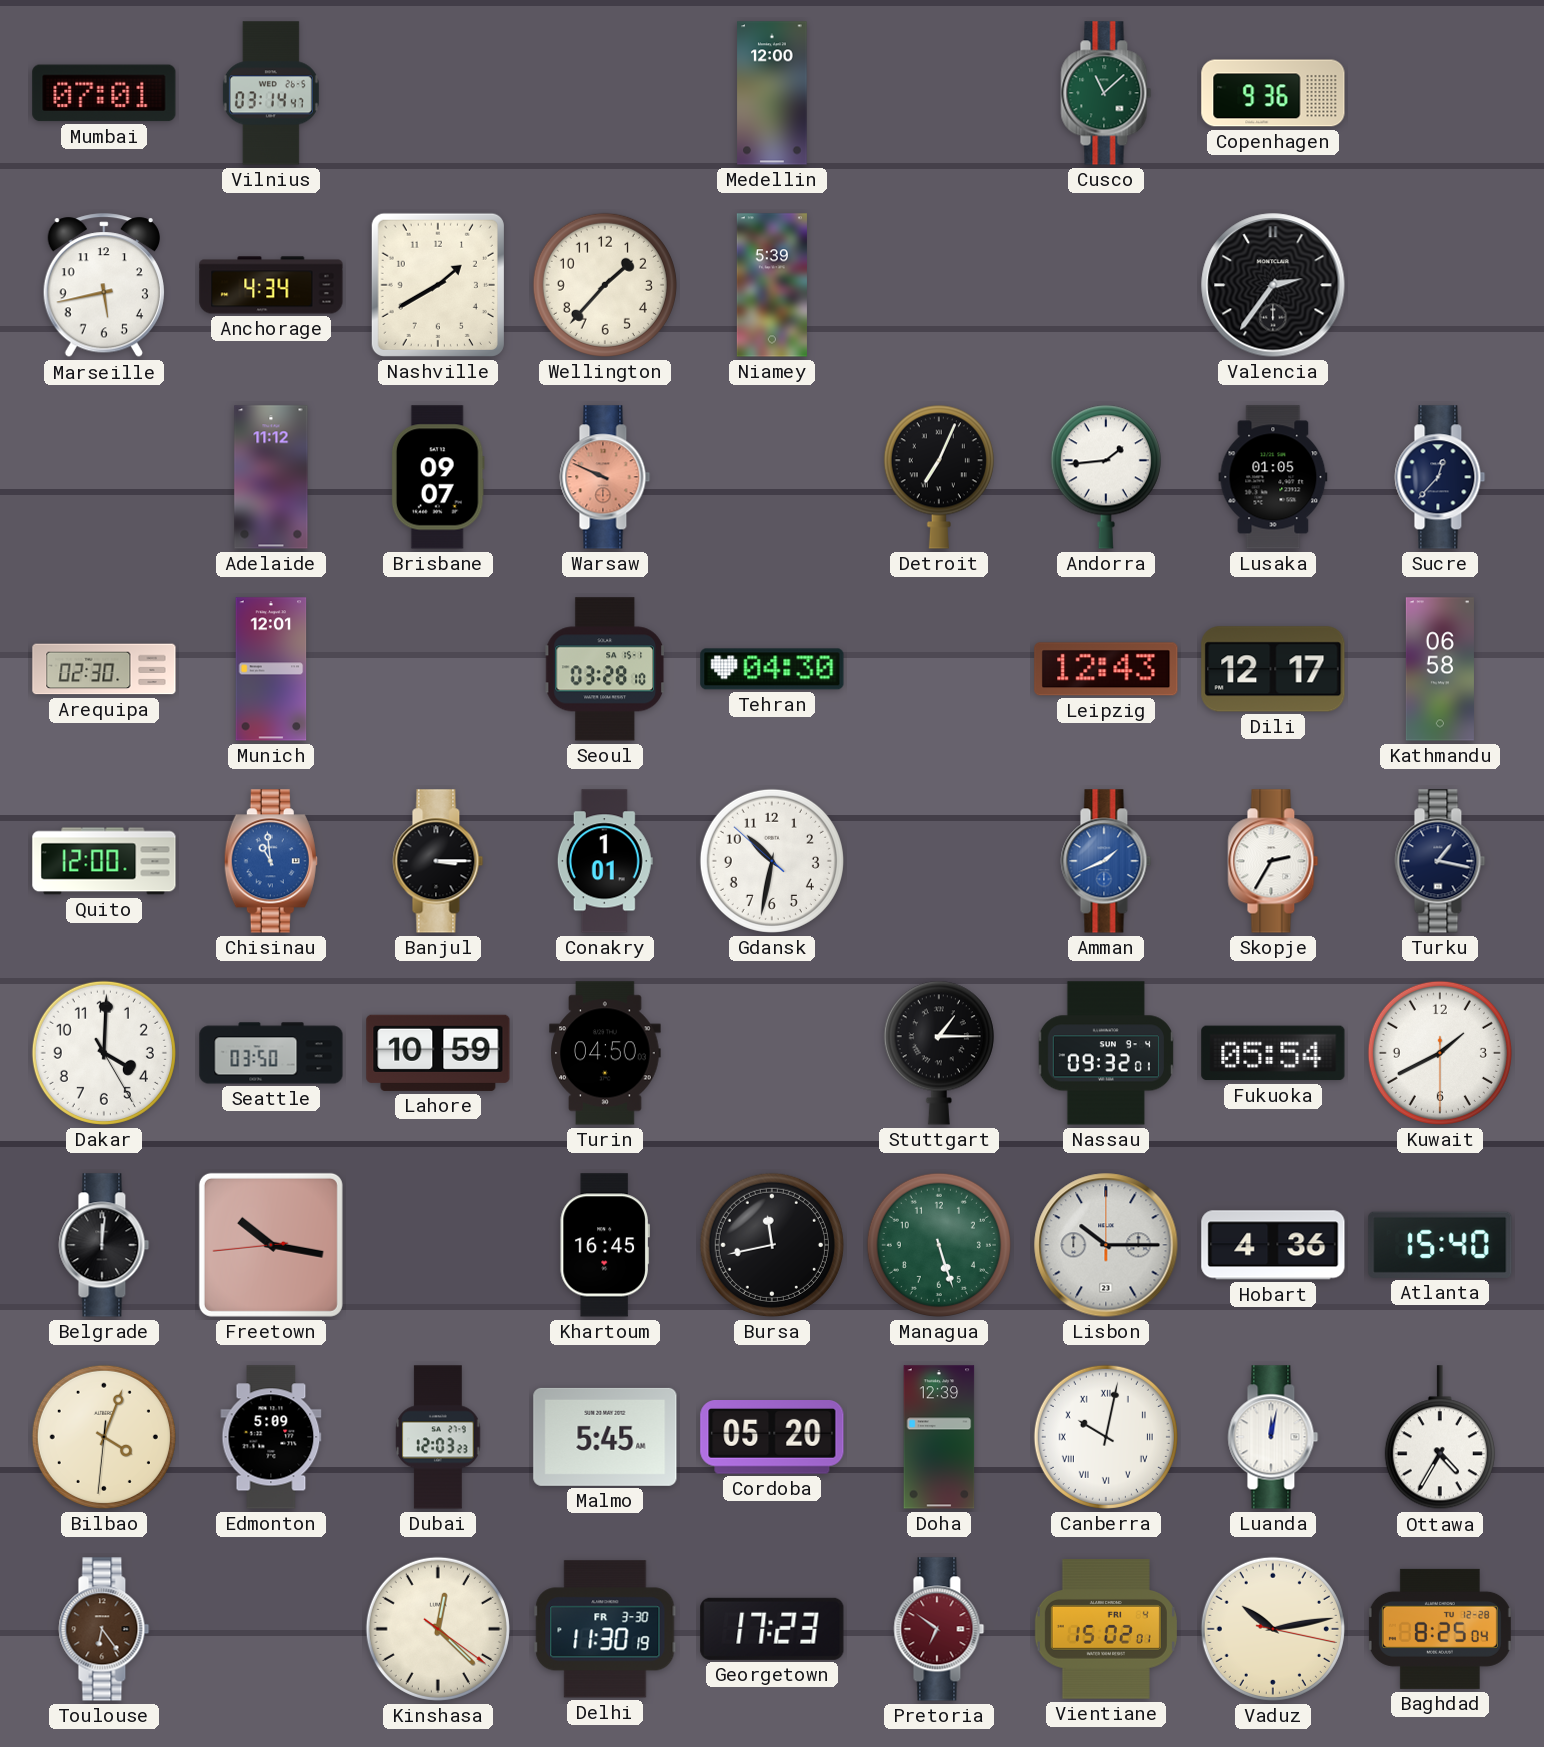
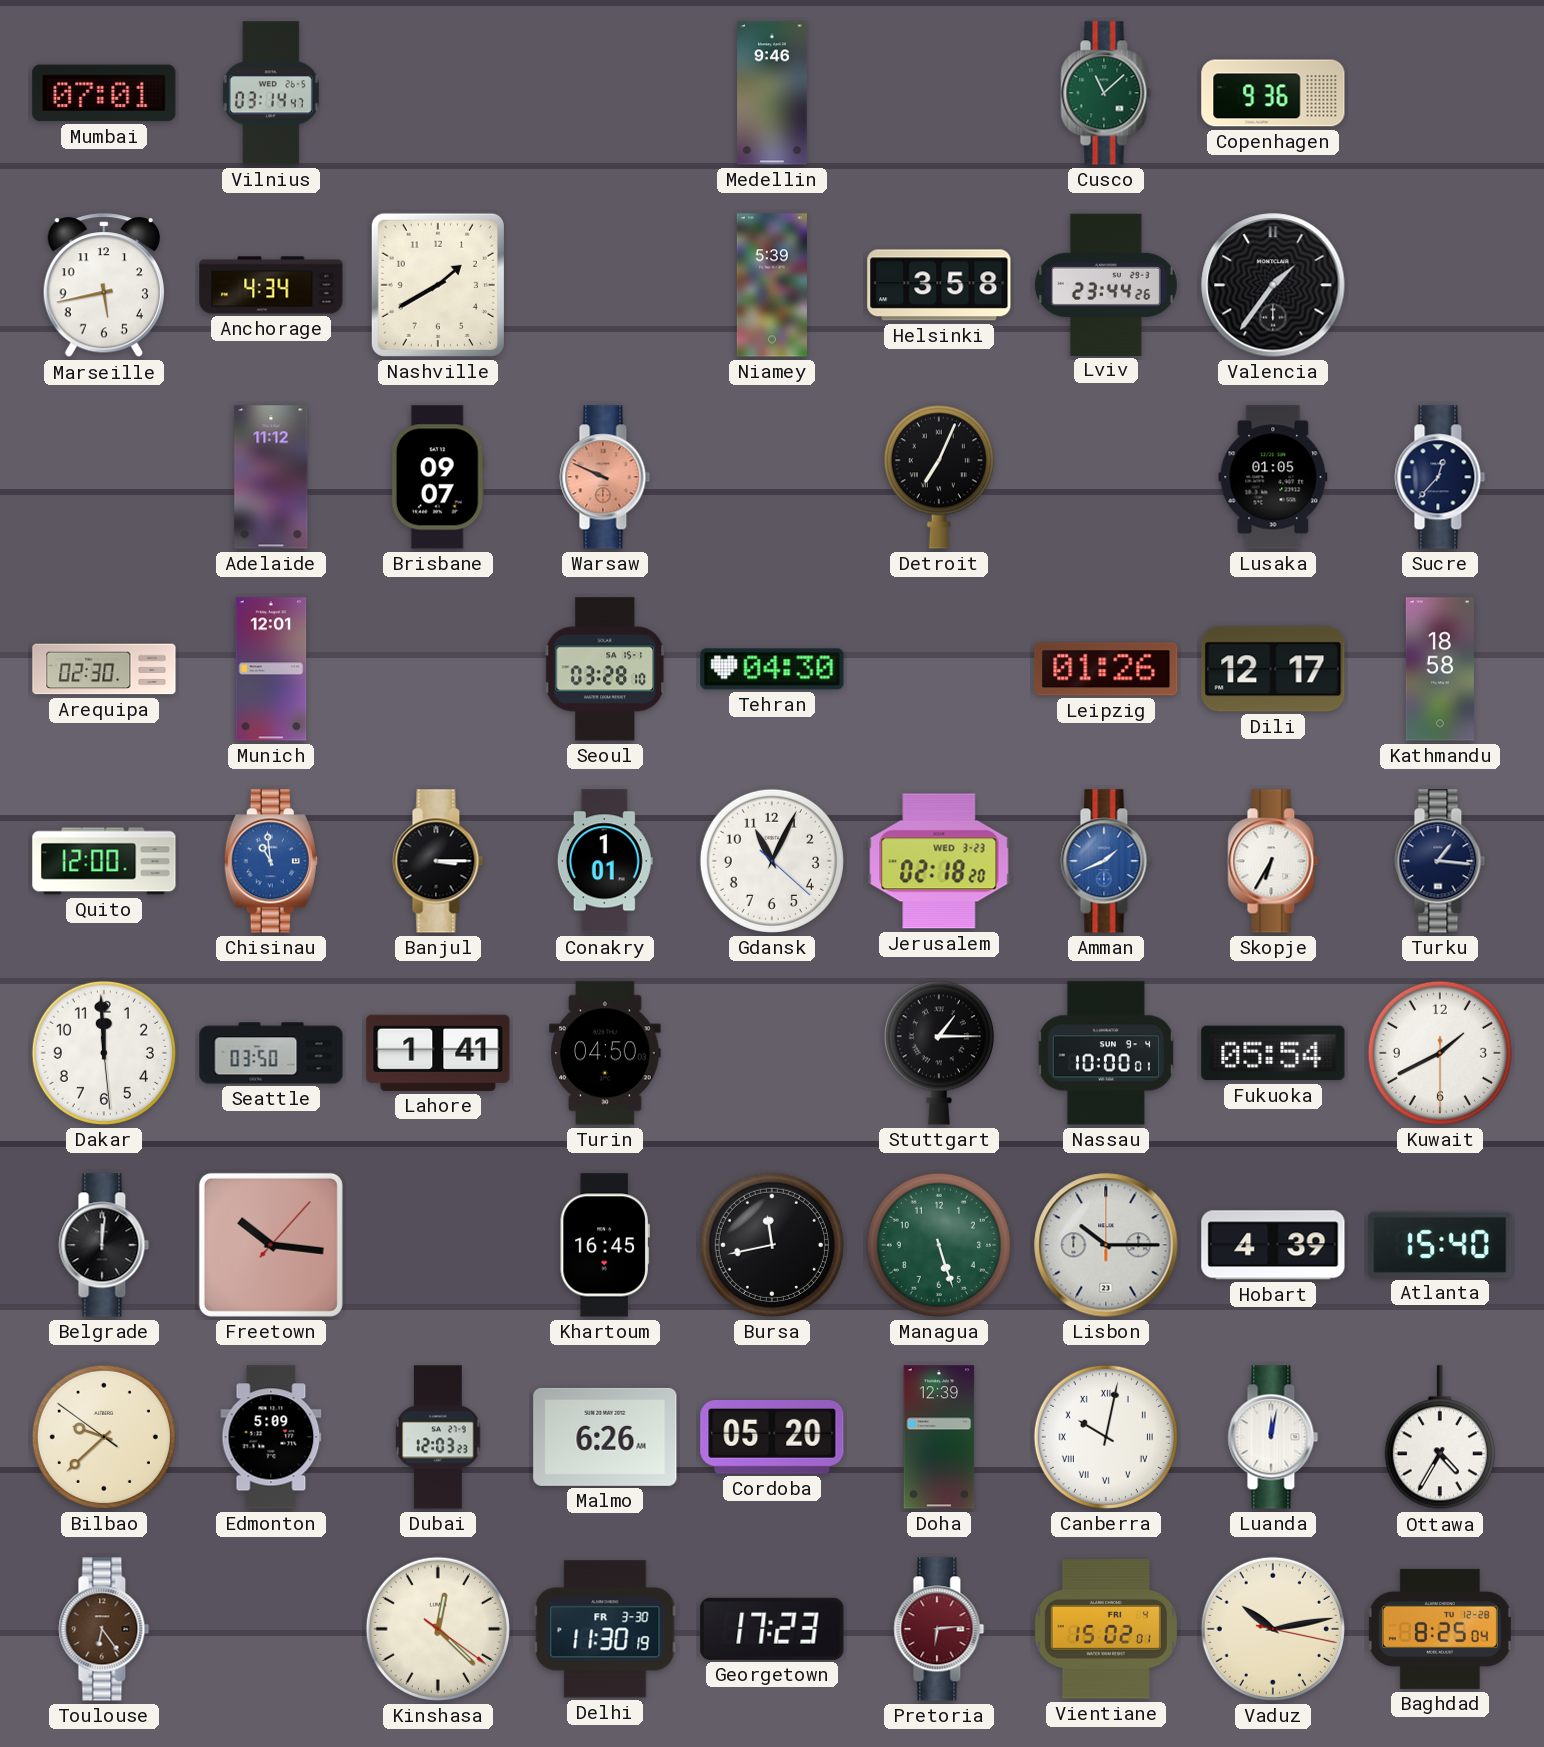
Medellin: 12:00 -> 9:46 (772, 93)
Wellington: 1:37 -> none (605, 285)
Helsinki: none -> 3:58 (939, 285)
Lviv: none -> 23:44 (1106, 284)
Valencia: 2:36 -> 1:36 (1273, 285)
Andorra: 1:44 -> none (1106, 477)
Leipzig: 12:43 -> 01:26 (1106, 669)
Kathmandu: 06:58 -> 18:58 (1440, 669)
Gdansk: 10:31 -> 11:04 (772, 861)
Jerusalem: none -> 02:18 (939, 861)
Skopje: 2:35 -> 6:35 (1273, 861)
Turku: 1:17 -> 1:16 (1440, 861)
Dakar: 4:00 -> 11:59 (104, 1053)
Lahore: 10:59 -> 1:41 (438, 1053)
Nassau: 09:32 -> 10:00 (1105, 1053)
Freetown: 10:16:44 -> 10:16:07 (271, 1245)
Hobart: 4:36 -> 4:39 (1273, 1245)
Bilbao: 4:03 -> 9:37 (104, 1437)
Malmo: 5:45 -> 6:26 (605, 1437)
Pretoria: 6:51 -> 6:14 (939, 1629)
